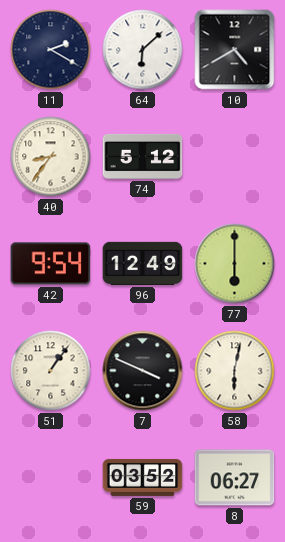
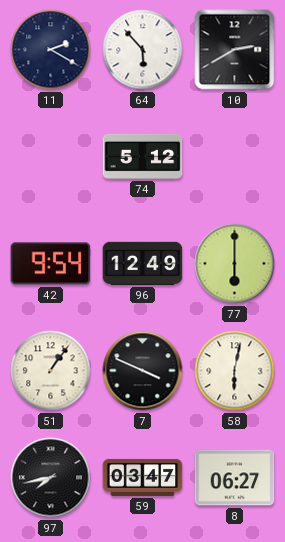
64: 6:08 -> 5:53 (143, 50)
10: 4:40 -> 2:40 (235, 50)
40: 8:36 -> none (51, 157)
97: none -> 7:43 (51, 478)
59: 03:52 -> 03:47 (143, 477)
